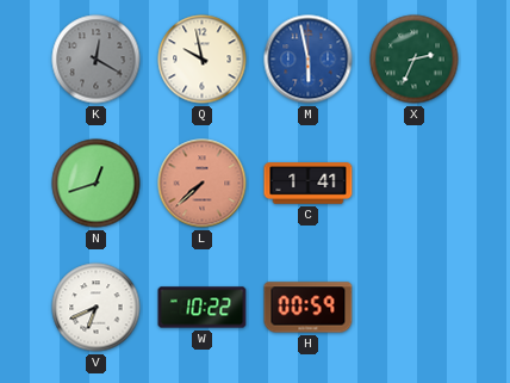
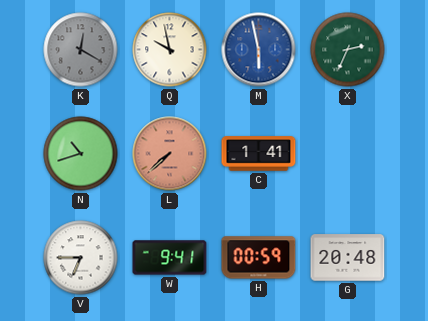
N: 12:42 -> 10:42 (81, 154)
V: 6:41 -> 6:45 (81, 258)
W: 10:22 -> 9:41 (170, 258)
G: none -> 20:48 (348, 258)
